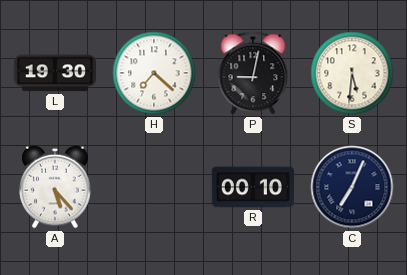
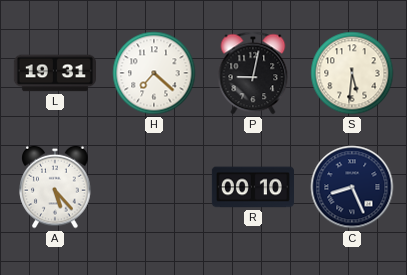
L: 19:30 -> 19:31 (54, 73)
C: 7:04 -> 8:26 (352, 187)
